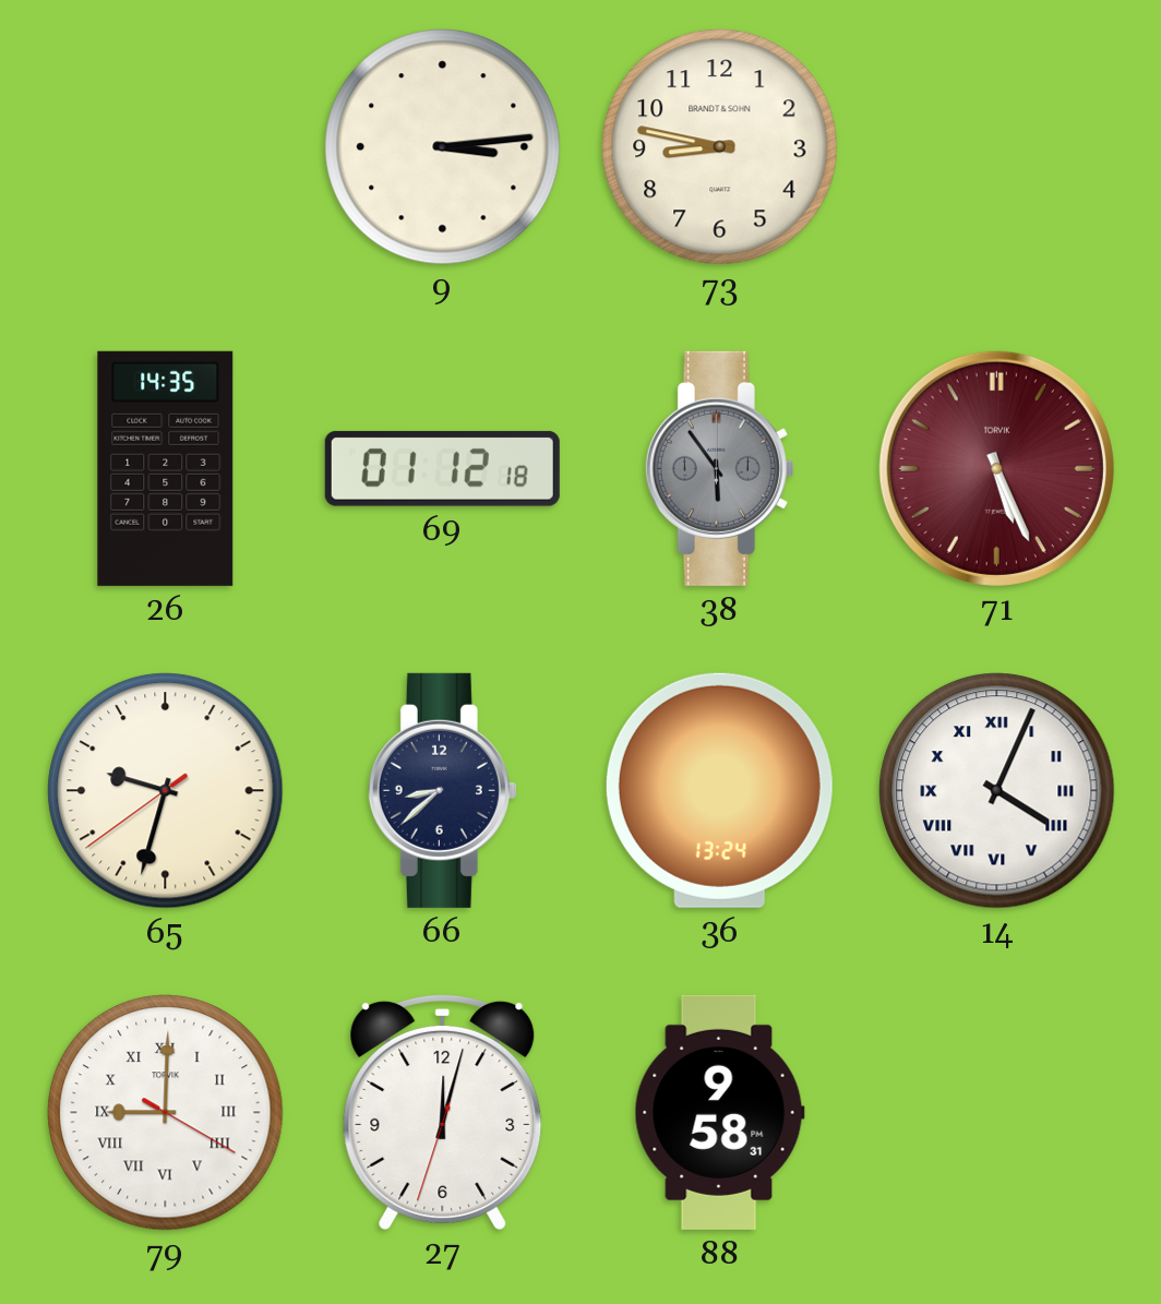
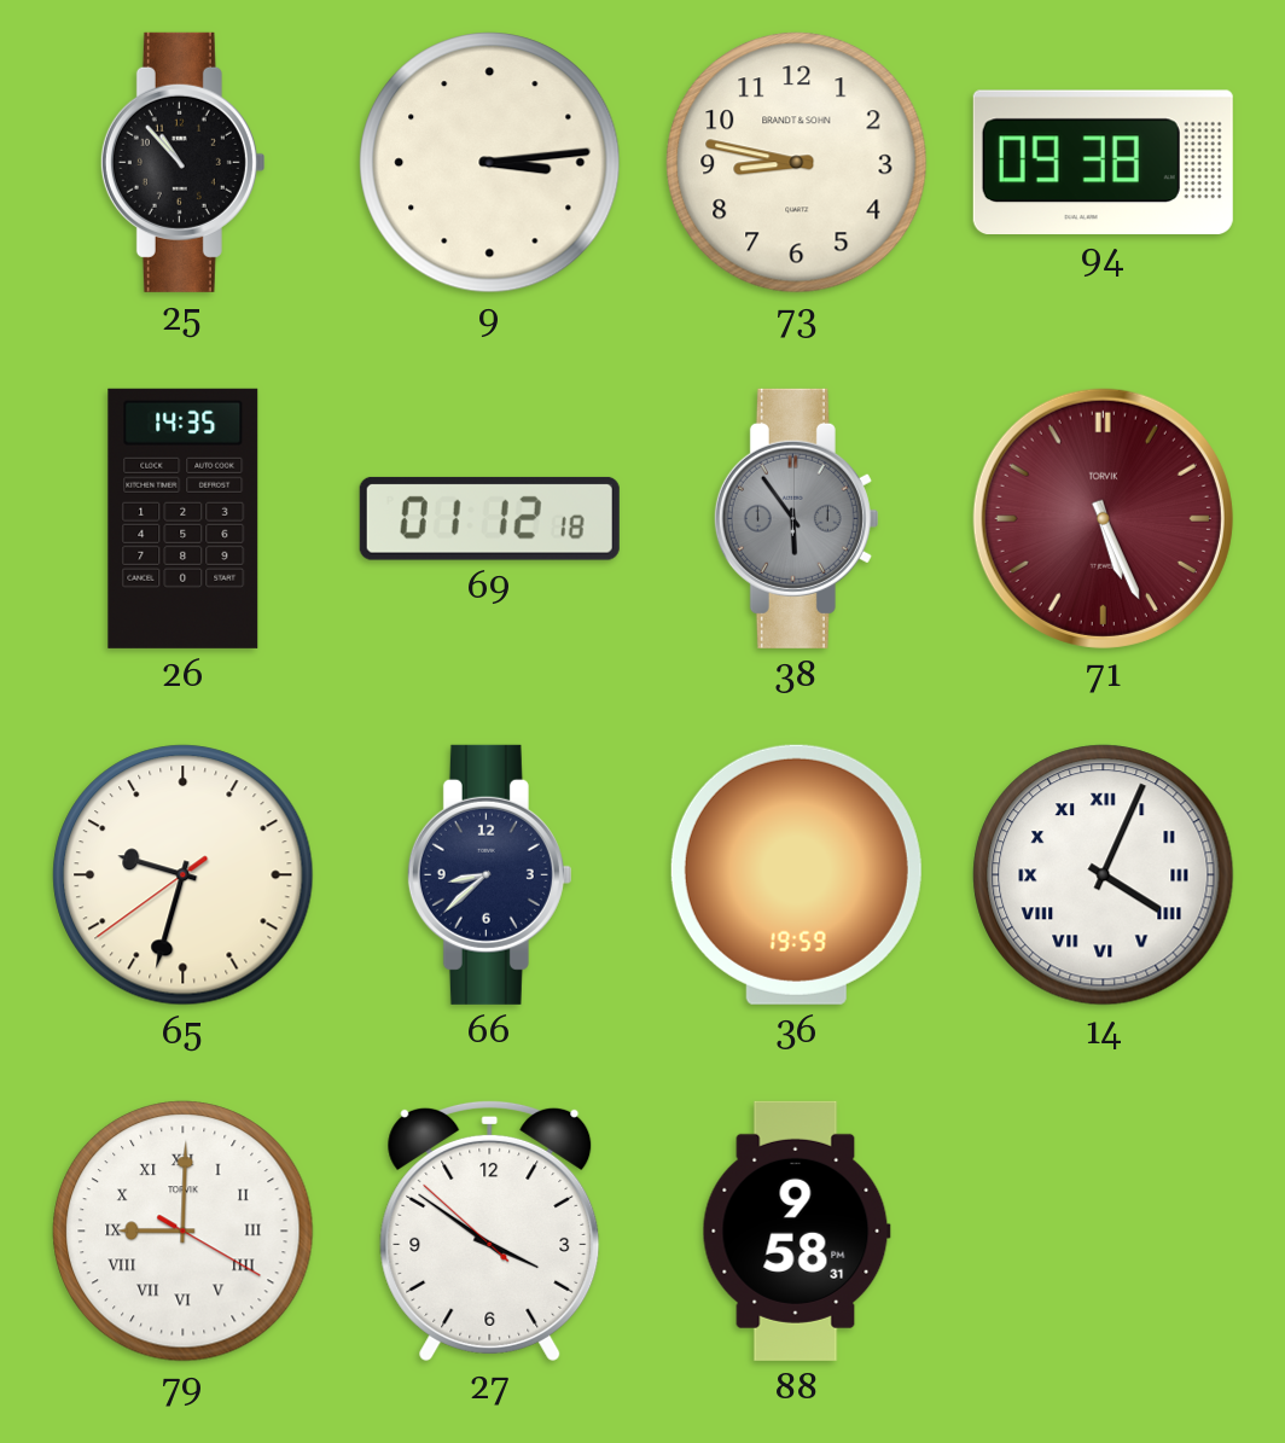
25: none -> 10:53 (182, 162)
94: none -> 09:38 (1103, 162)
36: 13:24 -> 19:59 (796, 874)
27: 12:02 -> 3:50 (490, 1230)
